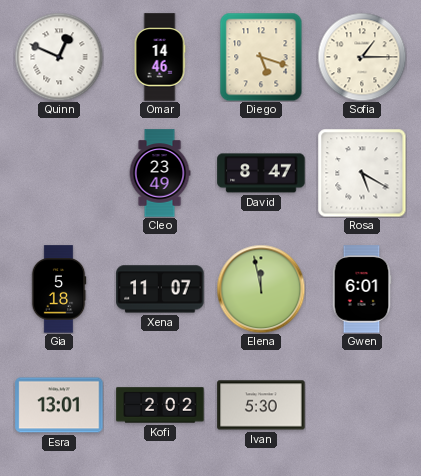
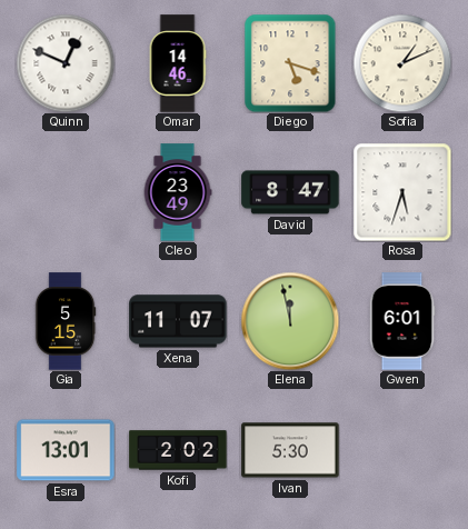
Sofia: 1:15 -> 1:11 (402, 63)
Rosa: 5:20 -> 5:33 (402, 192)
Gia: 5:18 -> 5:15 (66, 321)
